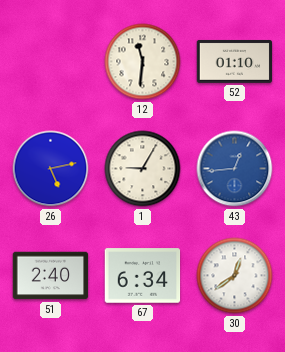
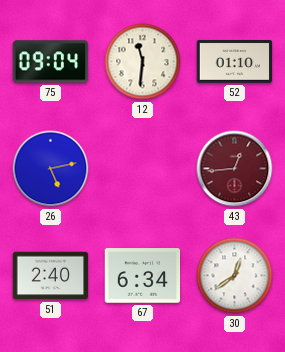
75: none -> 09:04 (51, 62)
1: 9:05 -> none (143, 169)
43 dial: blue -> burgundy (235, 169)
